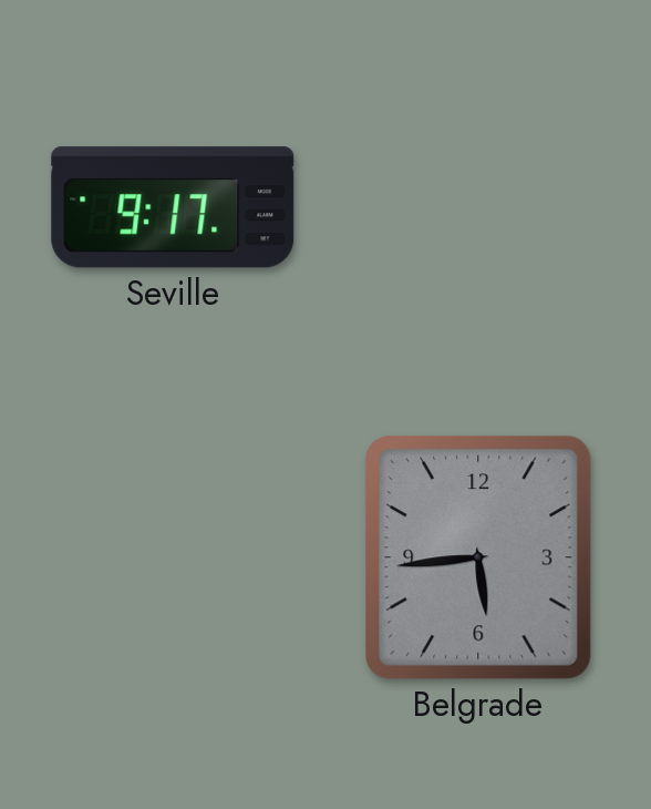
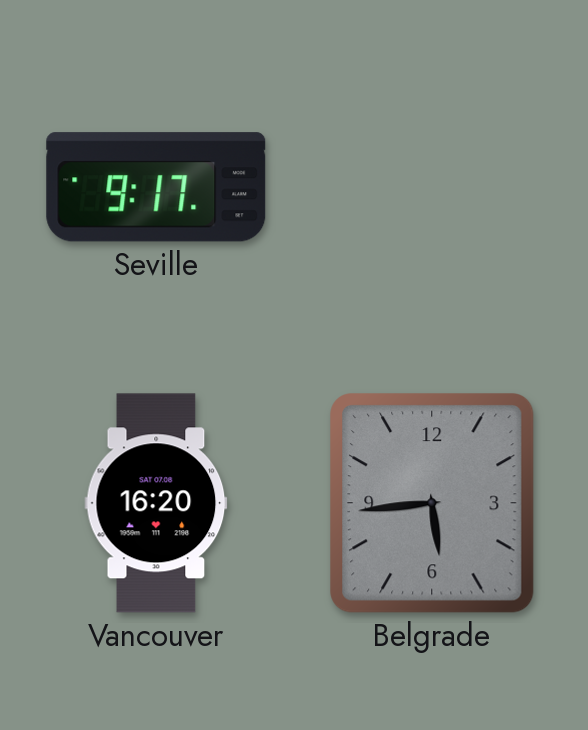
Vancouver: none -> 16:20 (156, 503)
